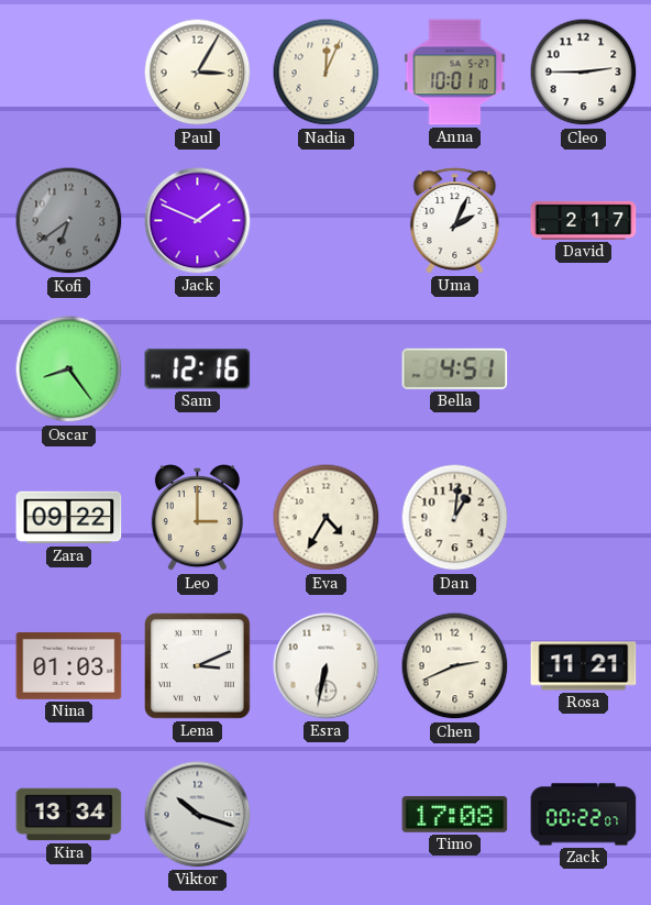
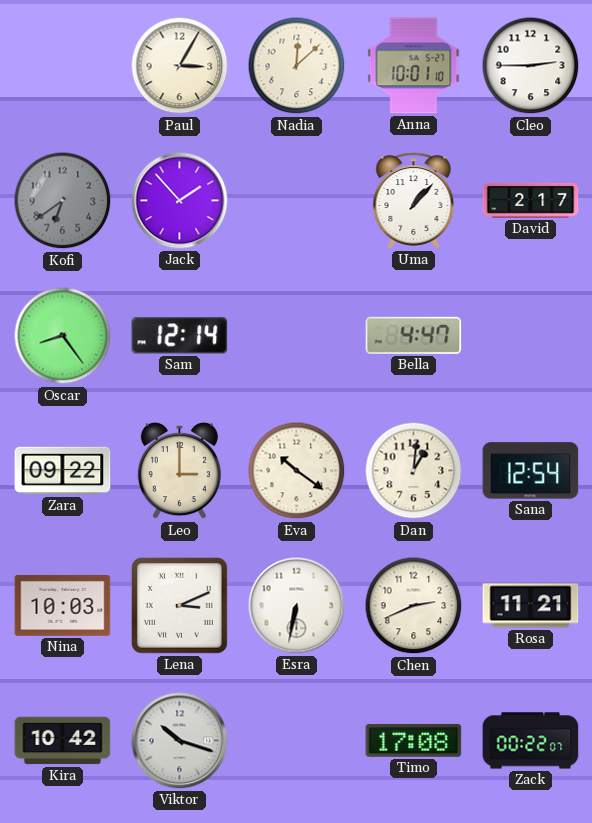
Nadia: 12:04 -> 12:08 (297, 66)
Jack: 1:49 -> 1:53 (180, 201)
Uma: 2:04 -> 1:07 (414, 201)
Sam: 12:16 -> 12:14 (180, 336)
Bella: 4:51 -> 4:47 (414, 335)
Eva: 4:35 -> 10:21 (297, 471)
Sana: none -> 12:54 (531, 471)
Nina: 01:03 -> 10:03 (63, 605)
Kira: 13:34 -> 10:42 (63, 741)
